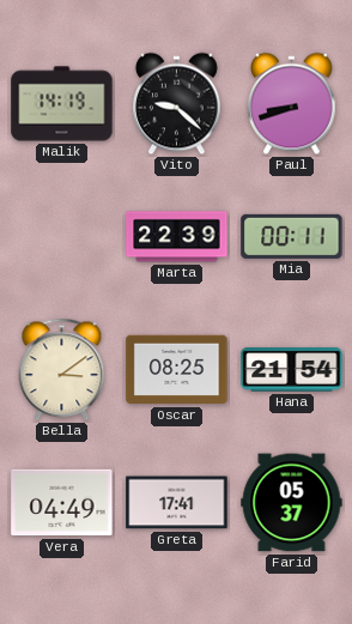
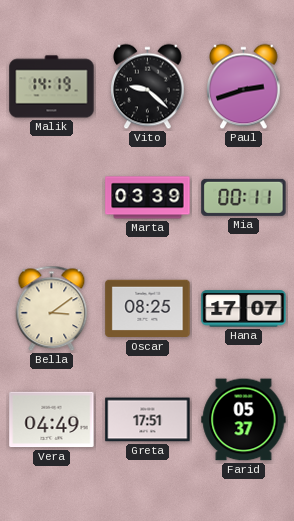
Paul: 8:42 -> 2:42 (244, 87)
Marta: 22:39 -> 03:39 (148, 198)
Hana: 21:54 -> 17:07 (244, 309)
Greta: 17:41 -> 17:51 (148, 420)
